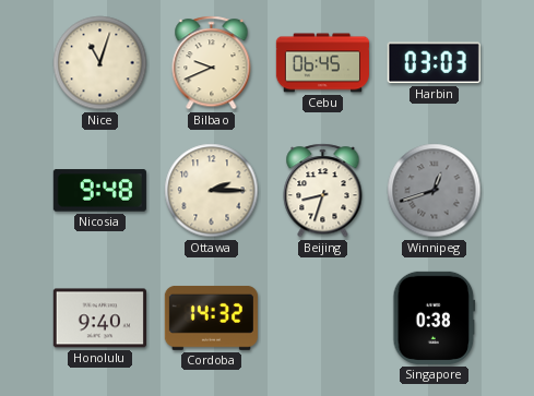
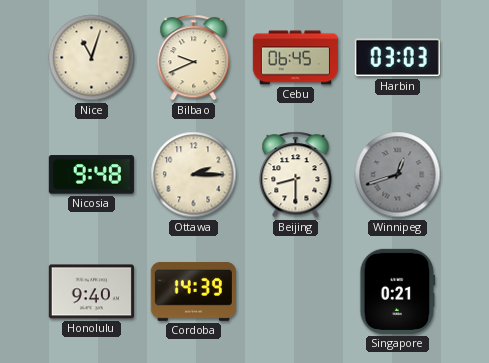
Beijing: 8:33 -> 8:30 (296, 175)
Cordoba: 14:32 -> 14:39 (193, 291)
Singapore: 0:38 -> 0:21 (398, 291)
